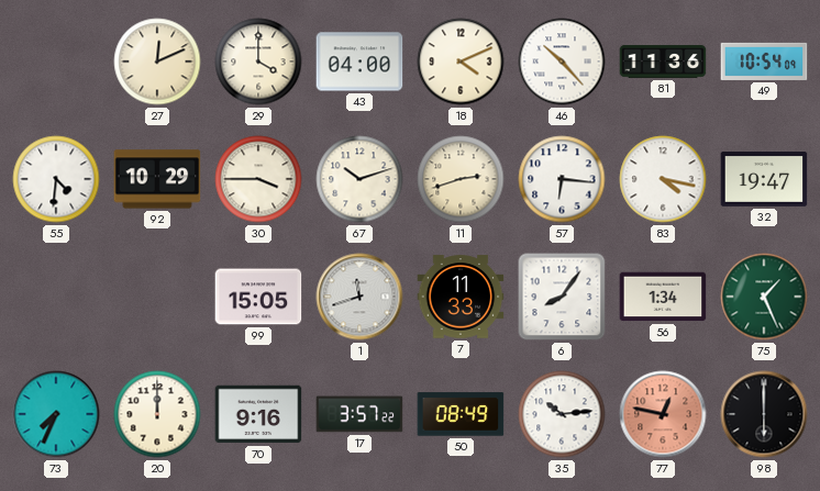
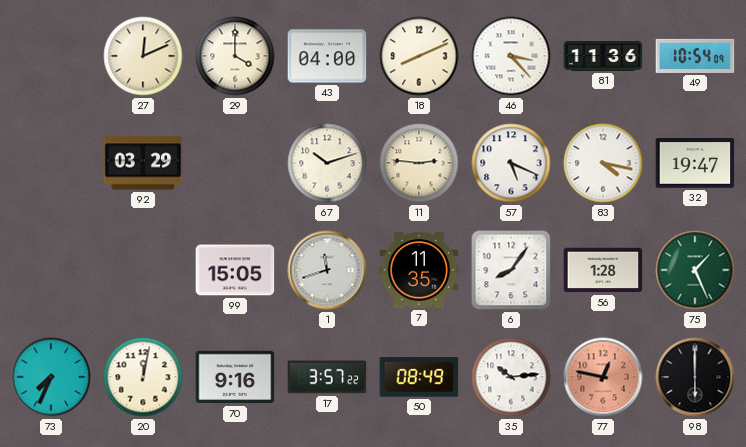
18: 4:11 -> 8:11 (419, 56)
46: 10:23 -> 3:23 (511, 56)
55: 4:31 -> none (56, 179)
92: 10:29 -> 03:29 (143, 163)
30: 3:45 -> none (258, 179)
11: 2:42 -> 2:46 (419, 163)
57: 6:16 -> 5:19 (511, 163)
7: 11:33 -> 11:35 (419, 270)
56: 1:34 -> 1:28 (603, 270)
20: 12:00 -> 12:02 (143, 377)
